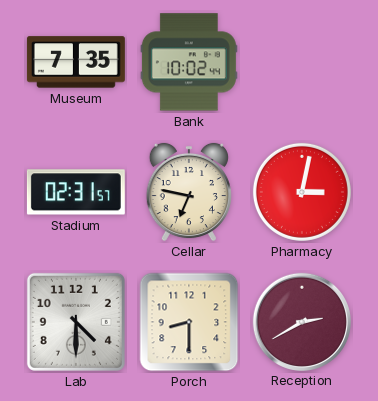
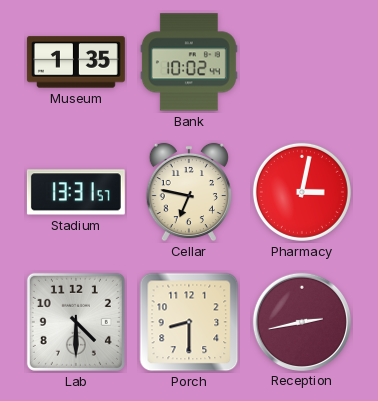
Museum: 7:35 -> 1:35 (76, 62)
Stadium: 02:31 -> 13:31 (76, 192)
Reception: 2:40 -> 2:43 (301, 321)
